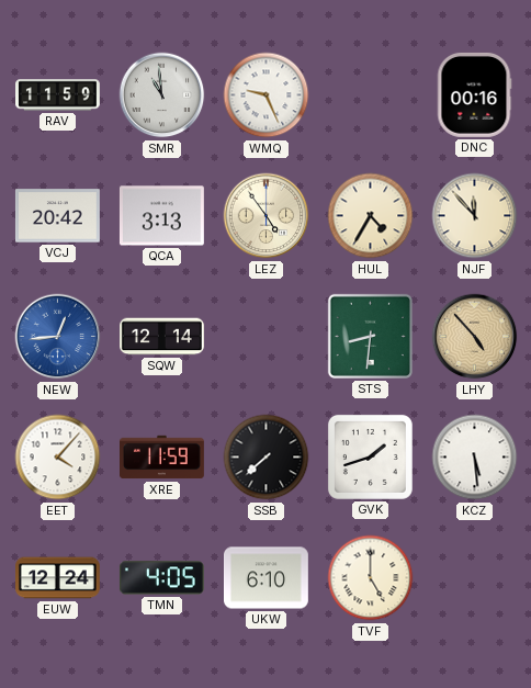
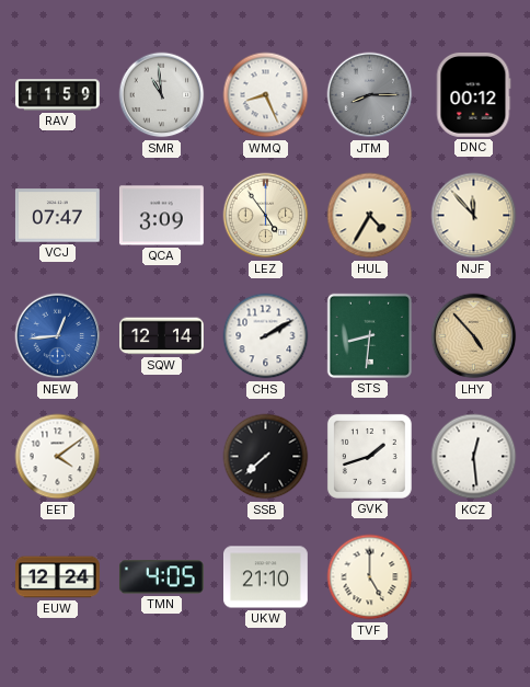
WMQ: 9:26 -> 8:26 (266, 95)
JTM: none -> 8:15 (370, 95)
DNC: 00:16 -> 00:12 (473, 94)
VCJ: 20:42 -> 07:47 (58, 216)
QCA: 3:13 -> 3:09 (161, 216)
CHS: none -> 2:10 (266, 336)
EET: 4:07 -> 4:09 (58, 457)
XRE: 11:59 -> none (162, 458)
KCZ: 5:29 -> 12:29 (474, 457)
UKW: 6:10 -> 21:10 (266, 577)
